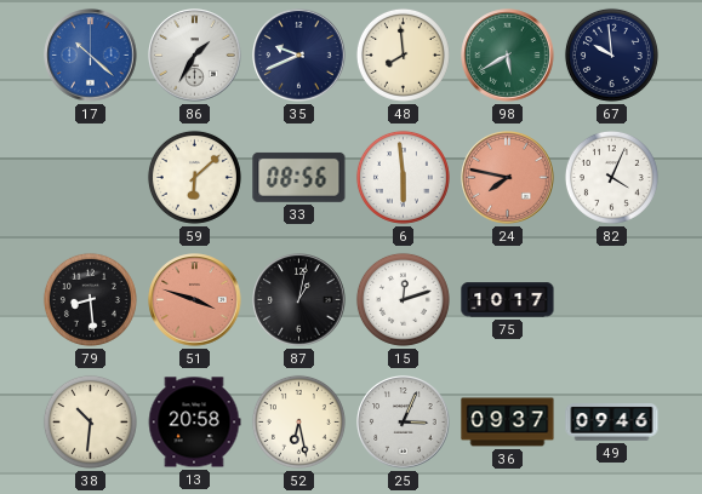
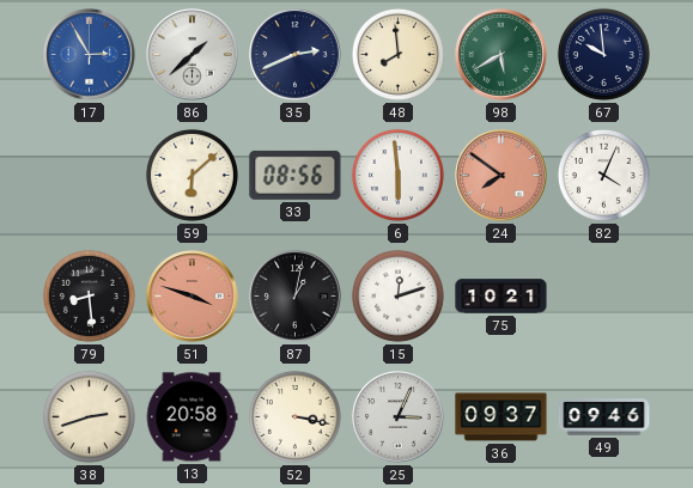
17: 10:22 -> 2:55 (90, 55)
86: 1:35 -> 1:38 (193, 55)
35: 9:41 -> 2:41 (296, 55)
24: 7:47 -> 7:51 (501, 176)
75: 10:17 -> 10:21 (501, 297)
38: 10:31 -> 2:42 (89, 416)
52: 6:28 -> 3:17 (294, 416)
